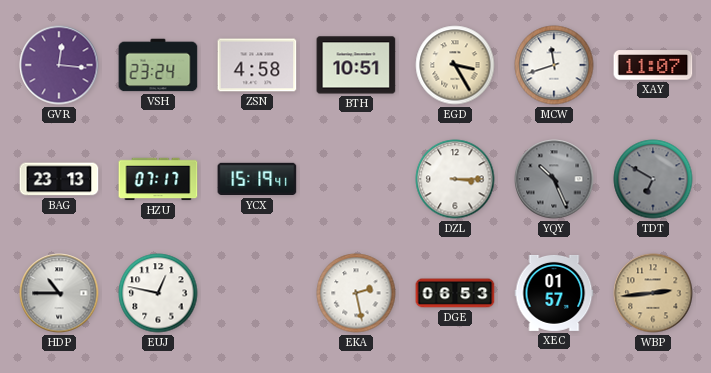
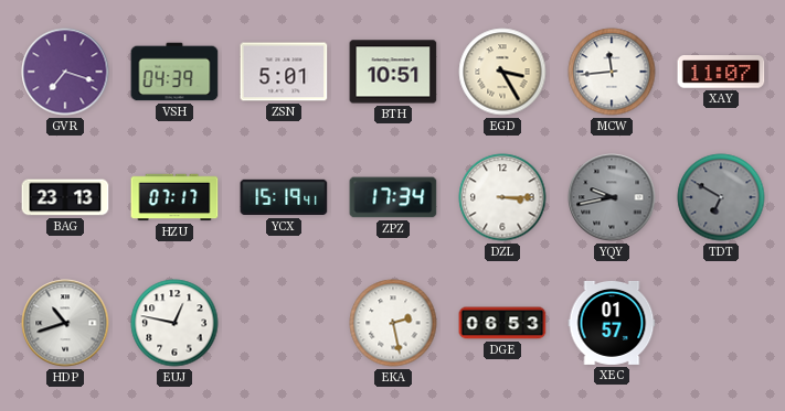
GVR: 12:16 -> 7:18 (65, 72)
VSH: 23:24 -> 04:39 (174, 72)
ZSN: 4:58 -> 5:01 (284, 72)
MCW: 11:42 -> 11:44 (612, 72)
ZPZ: none -> 17:34 (393, 197)
YQY: 10:26 -> 9:43 (612, 197)
HDP: 10:45 -> 10:42 (65, 323)
WBP: 2:44 -> none (653, 293)
